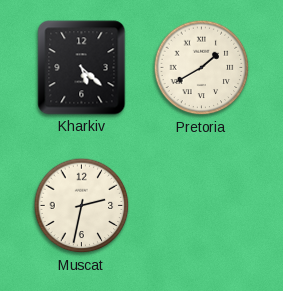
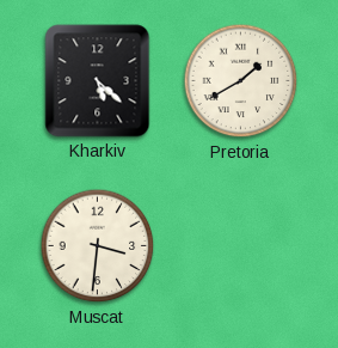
Muscat: 2:32 -> 3:31 (98, 246)
